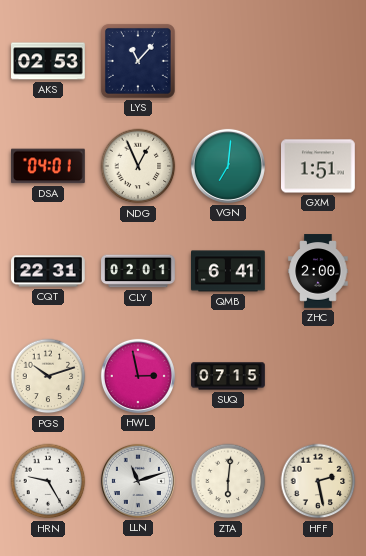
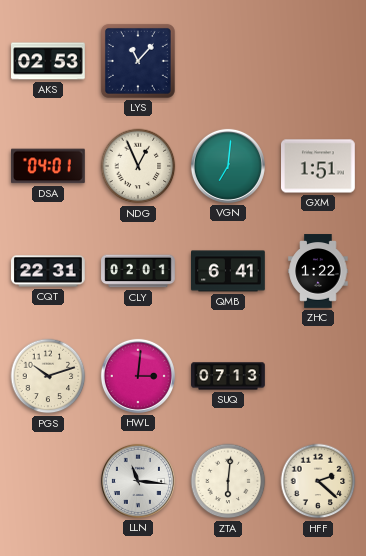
ZHC: 2:00 -> 1:22 (318, 271)
HWL: 2:58 -> 3:01 (138, 376)
SUQ: 07:15 -> 07:13 (228, 376)
HRN: 9:25 -> none (48, 481)
LLN: 11:12 -> 11:16 (138, 481)
HFF: 2:28 -> 2:22 (318, 481)
